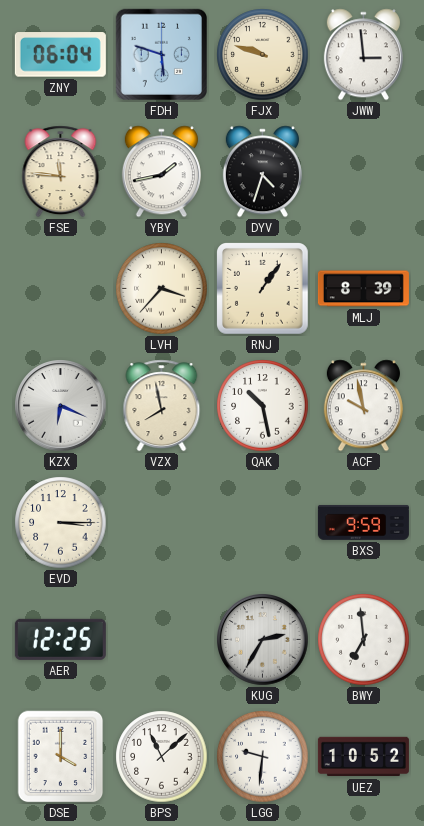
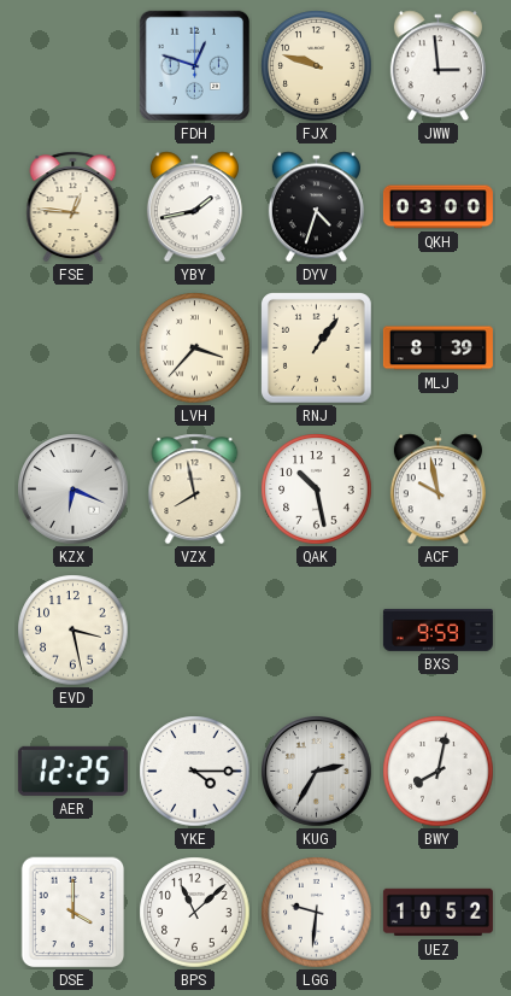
ZNY: 06:04 -> none (60, 55)
FDH: 5:48 -> 12:48 (194, 65)
FSE: 11:46 -> 12:46 (74, 207)
QKH: none -> 03:00 (437, 207)
EVD: 3:15 -> 3:28 (74, 631)
YKE: none -> 4:15 (195, 772)
BWY: 6:59 -> 8:02 (439, 772)
